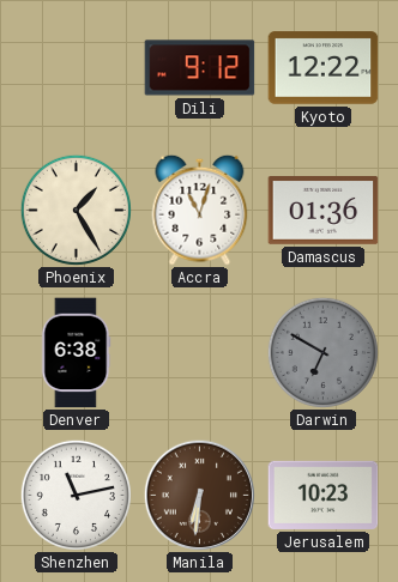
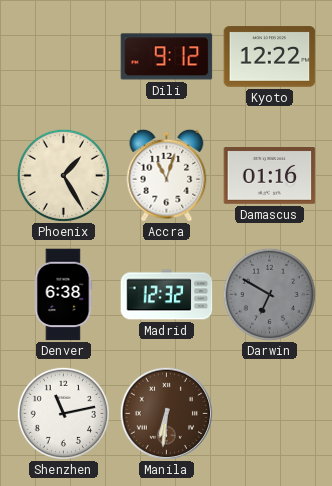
Damascus: 01:36 -> 01:16 (270, 176)
Madrid: none -> 12:32 (167, 295)
Jerusalem: 10:23 -> none (324, 495)
